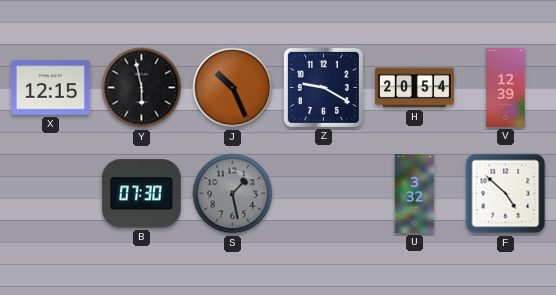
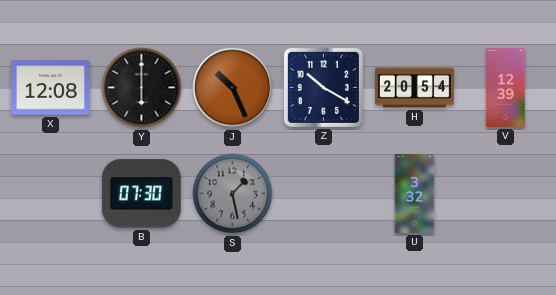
X: 12:15 -> 12:08 (50, 88)
Y: 5:58 -> 6:00 (142, 88)
Z: 9:20 -> 10:20 (323, 87)
F: 4:52 -> none (506, 194)
